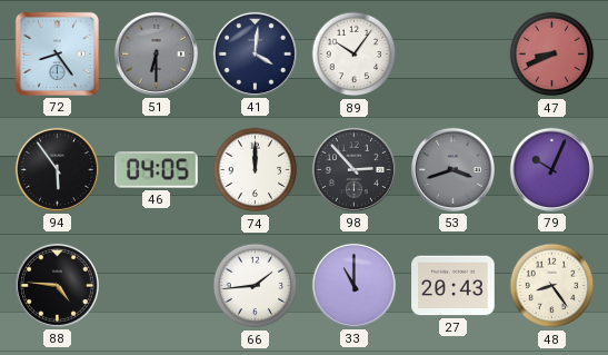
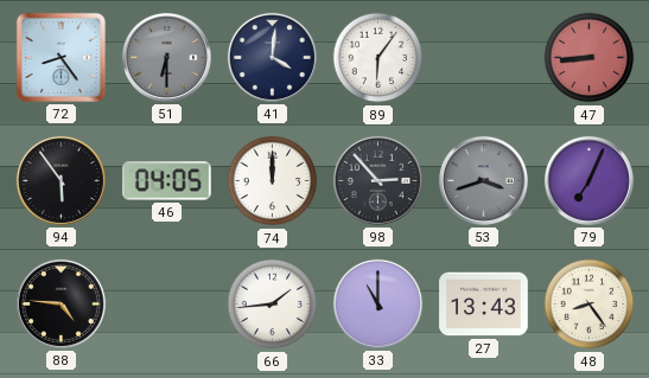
89: 10:06 -> 6:06 (378, 58)
47: 8:41 -> 8:44 (590, 58)
79: 10:04 -> 7:04 (588, 180)
27: 20:43 -> 13:43 (484, 305)
